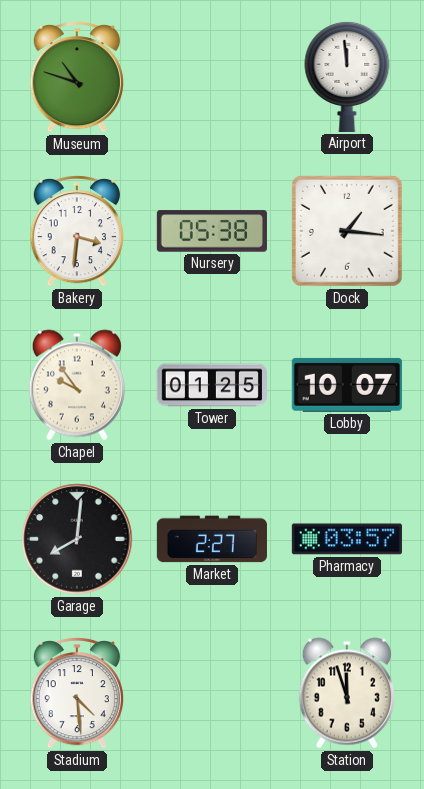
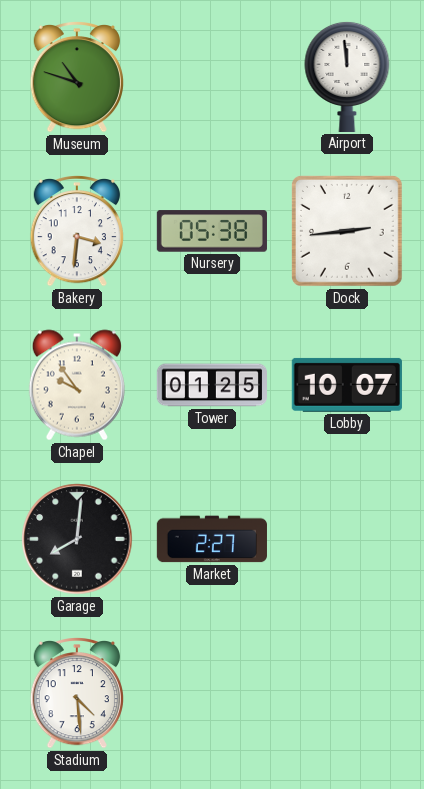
Dock: 1:16 -> 2:44 (347, 231)
Pharmacy: 03:57 -> none (347, 539)
Station: 11:57 -> none (347, 693)
